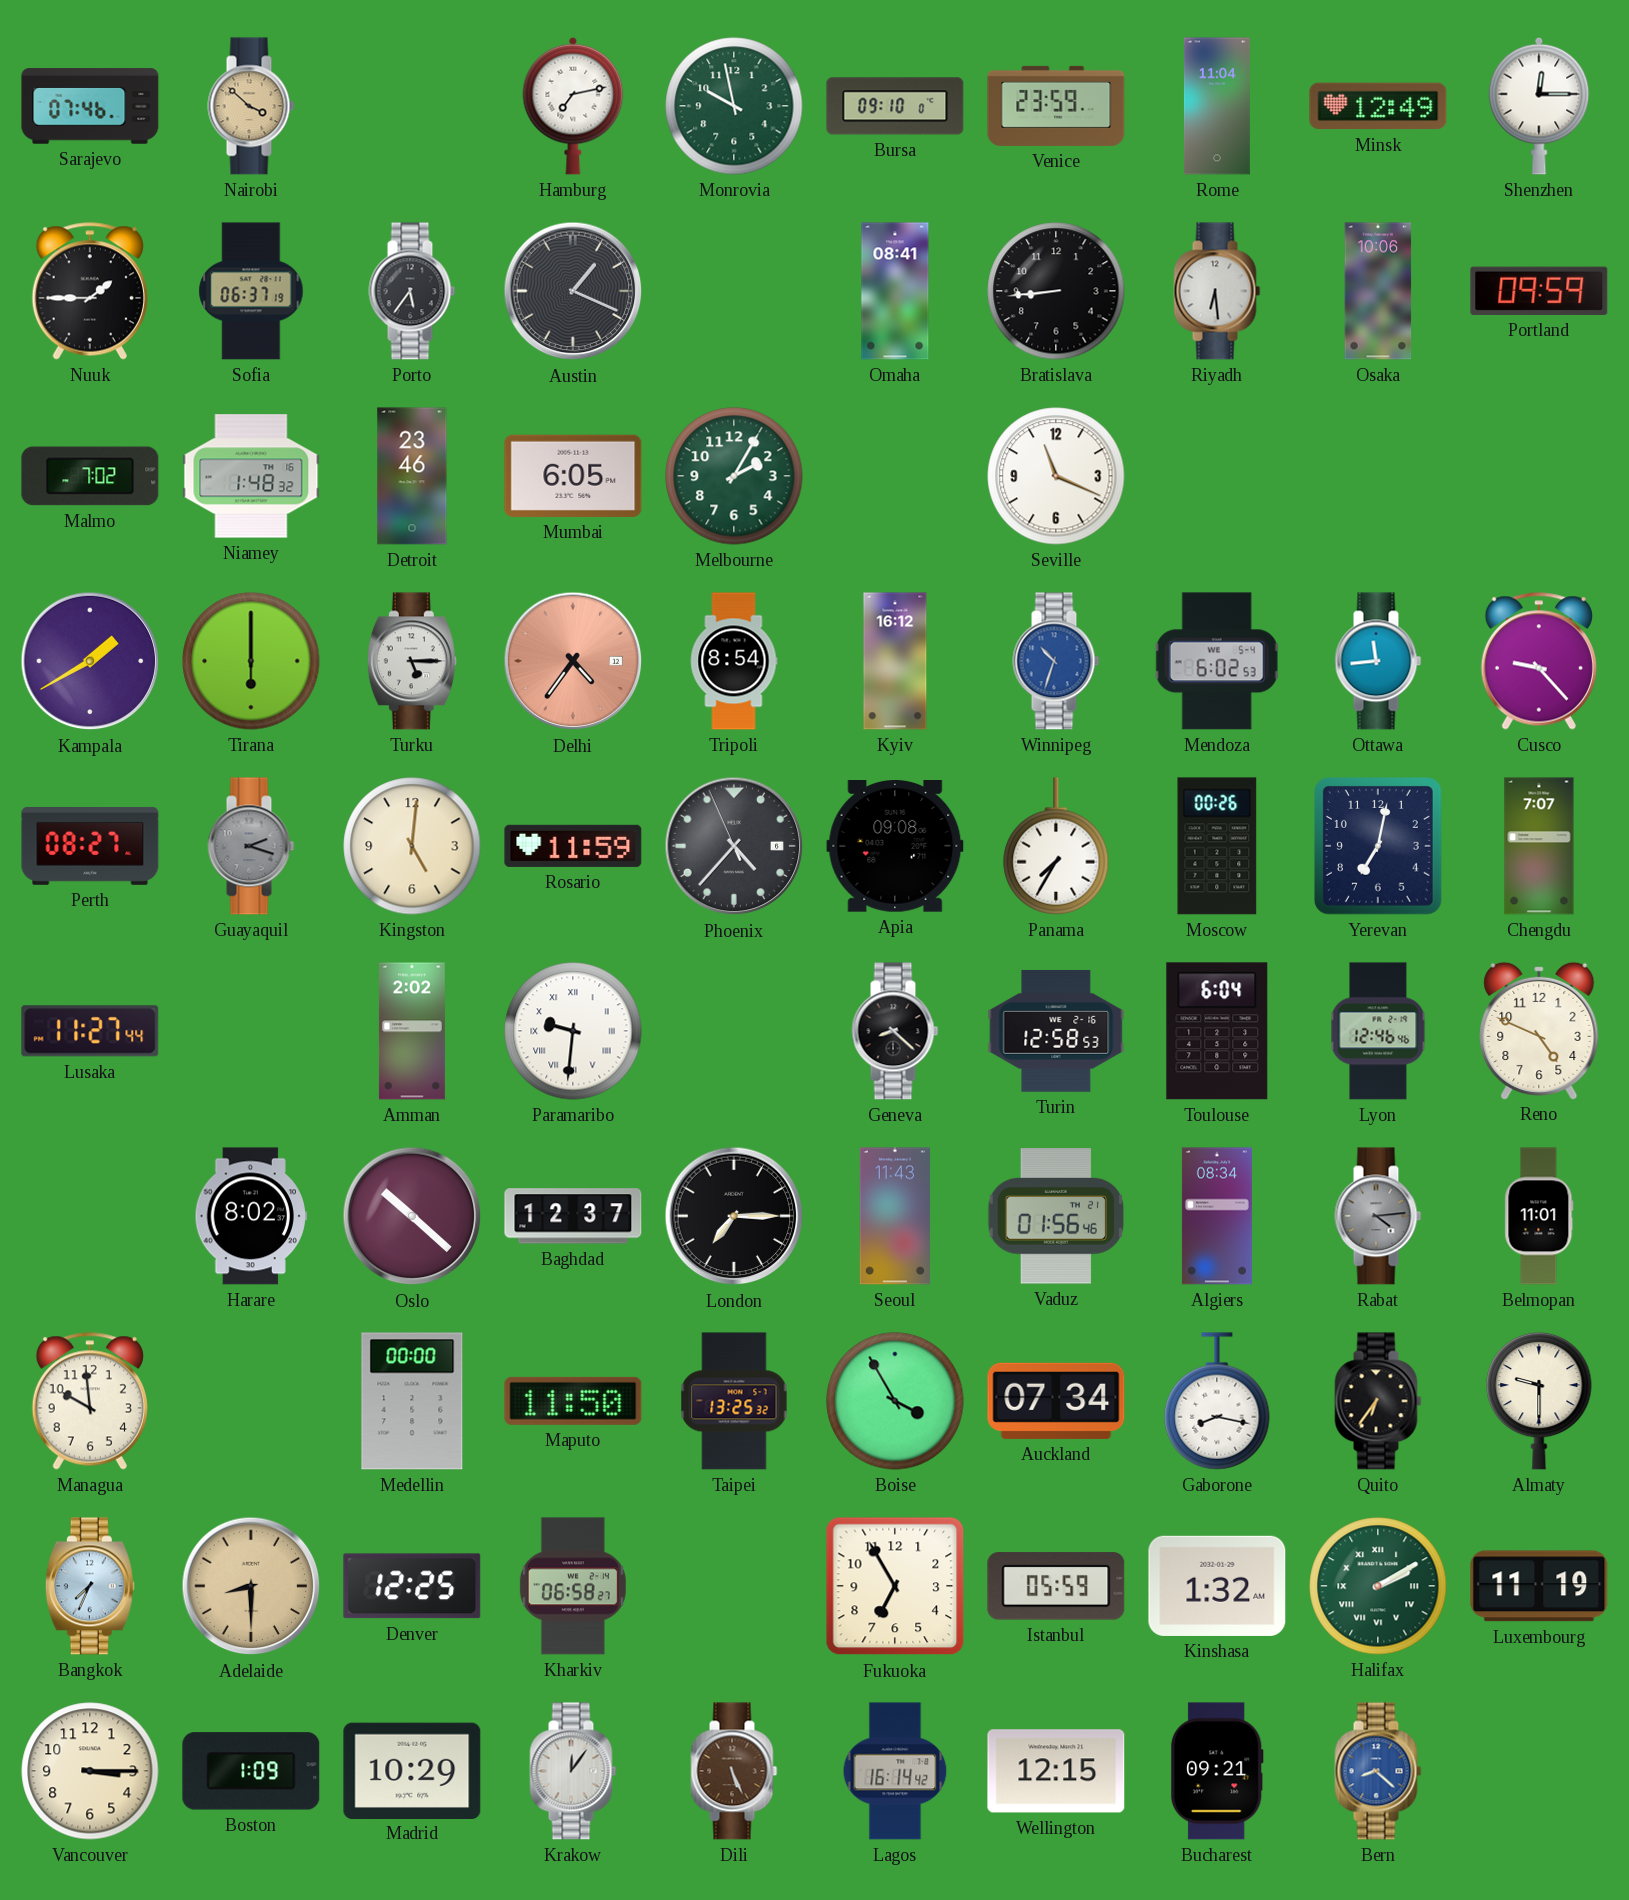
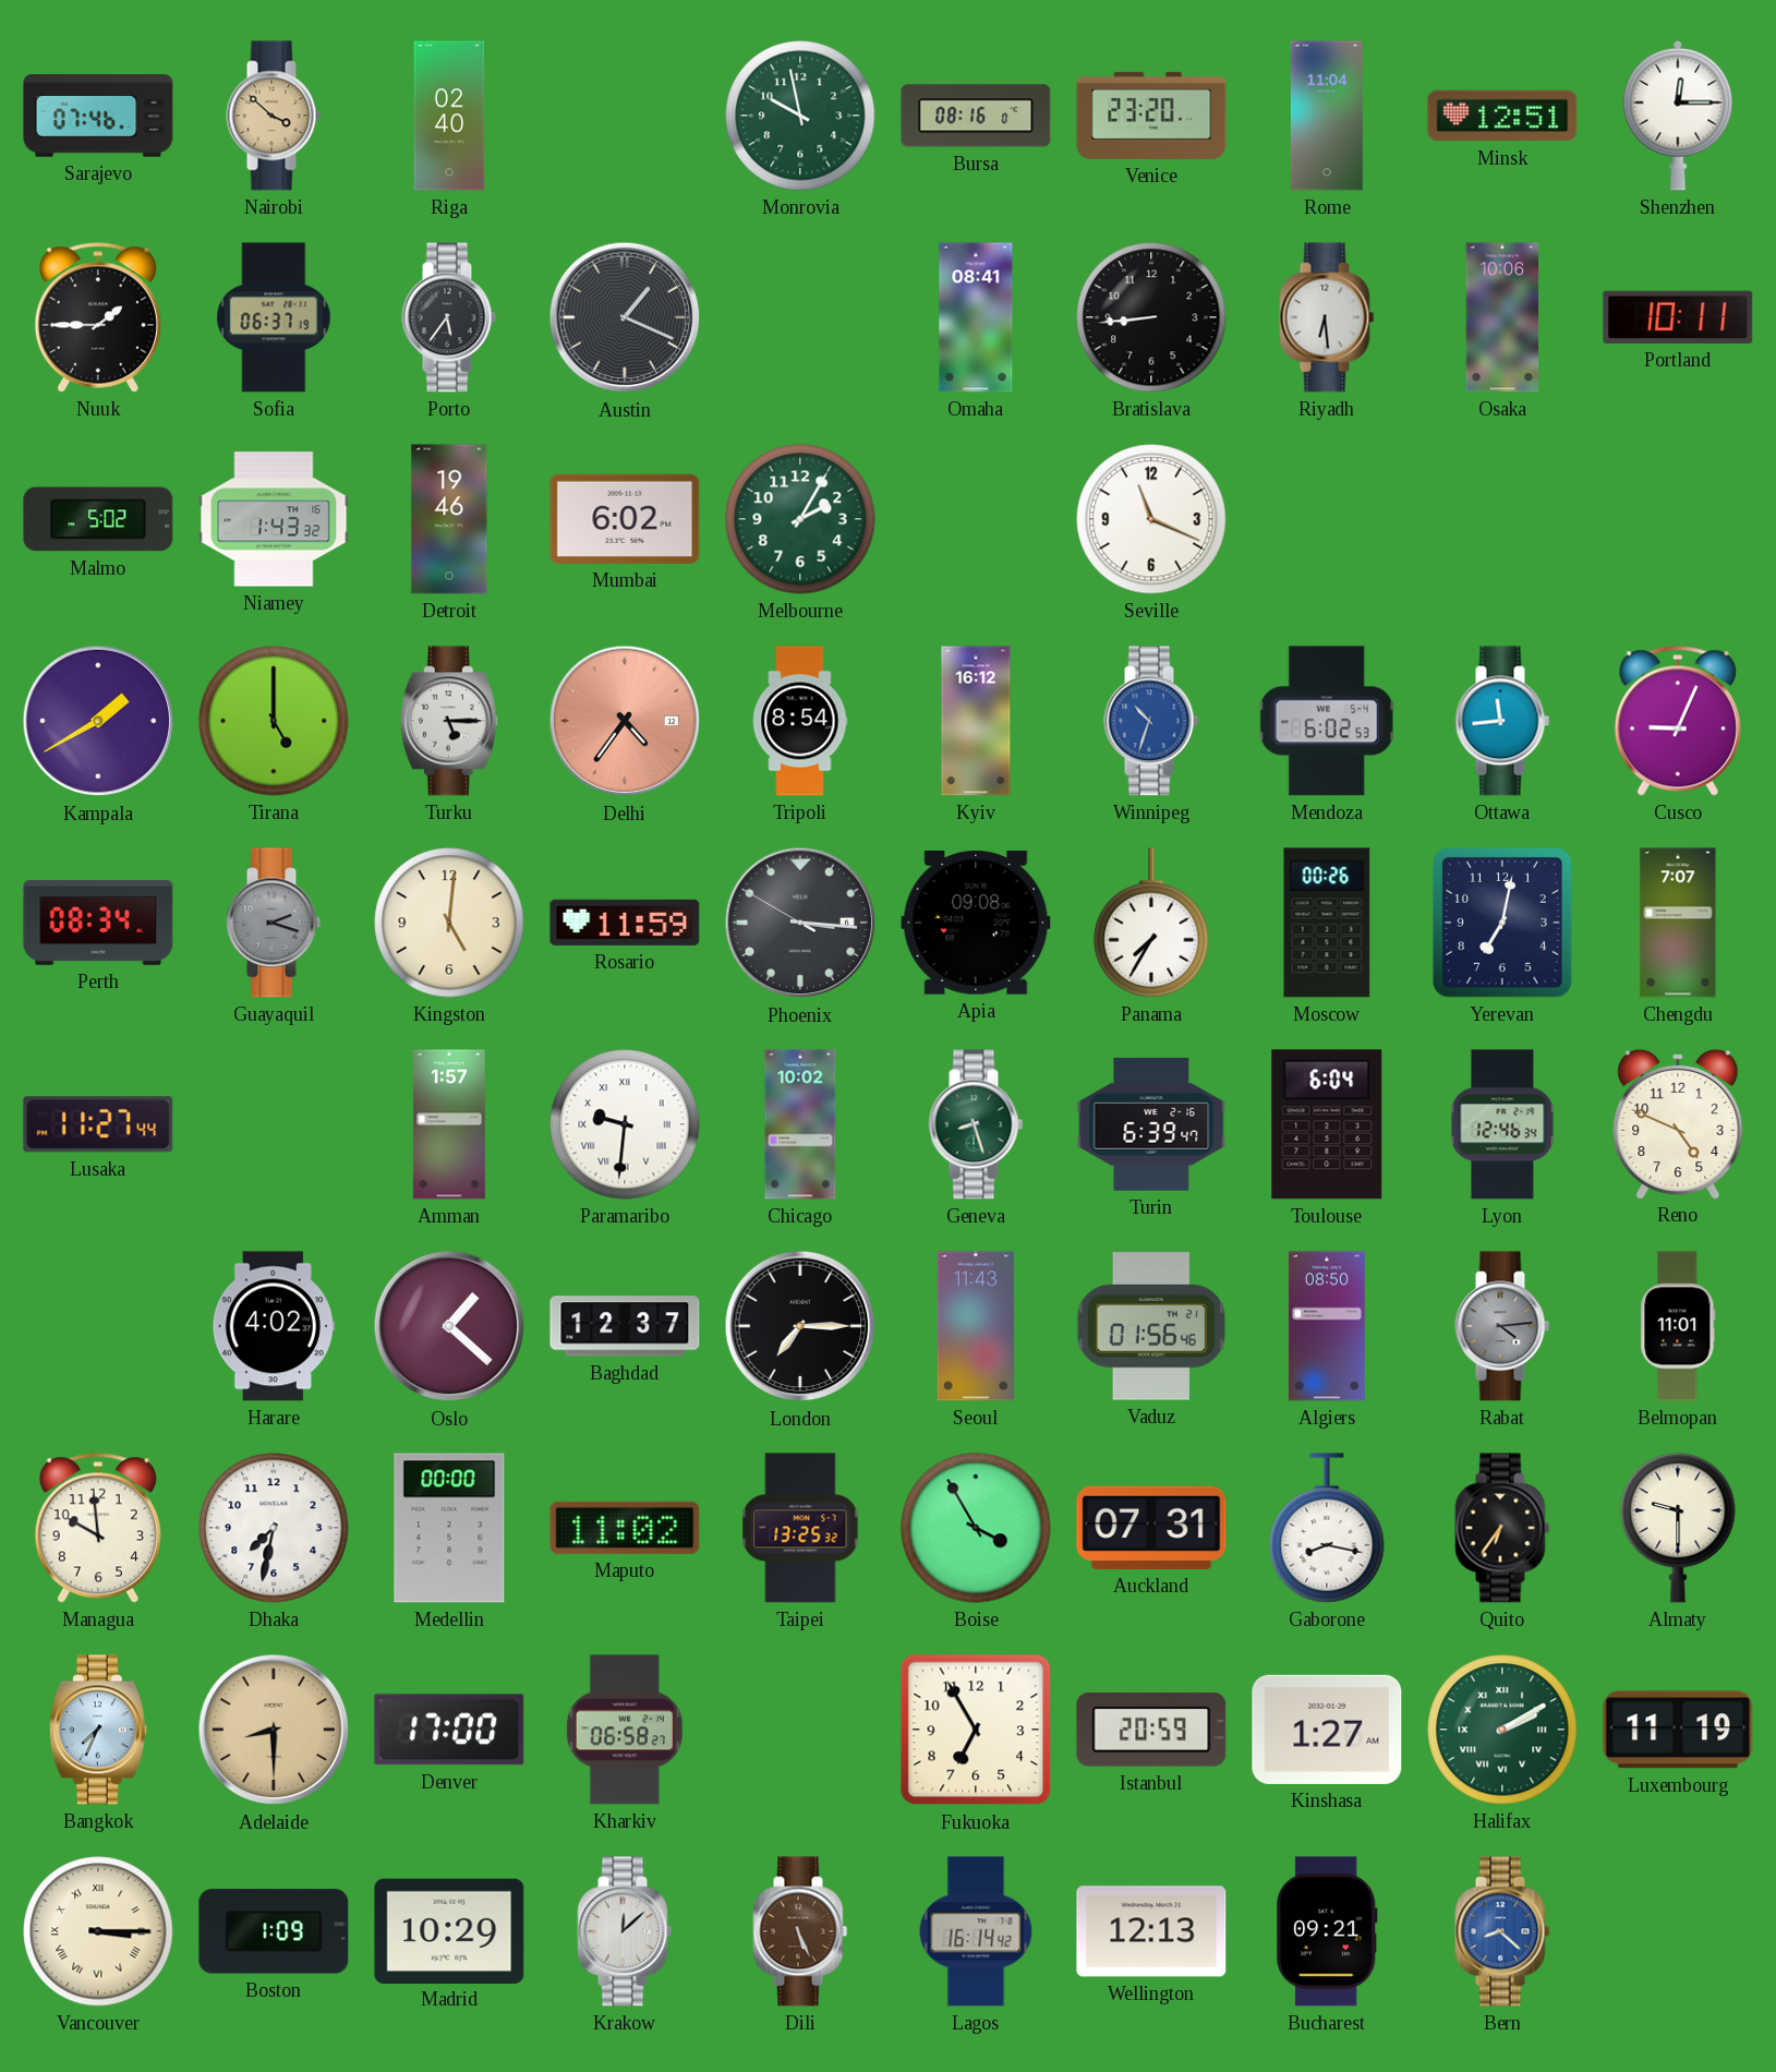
Riga: none -> 02:40 (449, 116)
Hamburg: 7:13 -> none (573, 106)
Bursa: 09:10 -> 08:16 (976, 116)
Venice: 23:59 -> 23:20 (1151, 116)
Minsk: 12:49 -> 12:51 (1502, 116)
Portland: 09:59 -> 10:11 (1678, 317)
Malmo: 7:02 -> 5:02 (98, 519)
Niamey: 1:48 -> 1:43 (274, 519)
Detroit: 23:46 -> 19:46 (449, 519)
Mumbai: 6:05 -> 6:02 (625, 519)
Tirana: 6:00 -> 5:00 (274, 721)
Cusco: 9:23 -> 9:04 (1678, 721)
Perth: 08:27 -> 08:34 (98, 923)
Phoenix: 4:36 -> 3:15 (800, 923)
Amman: 2:02 -> 1:57 (449, 1124)
Chicago: none -> 10:02 (800, 1124)
Geneva: 8:22 -> 8:27 (976, 1124)
Geneva dial: black -> green (976, 1124)
Turin: 12:58 -> 6:39 (1151, 1124)
Lyon: 12:46:46 -> 12:46:34 (1502, 1124)
Harare: 8:02 -> 4:02 (274, 1326)
Oslo: 10:22 -> 1:22 (449, 1326)
Algiers: 08:34 -> 08:50 (1327, 1326)
Dhaka: none -> 7:32 (274, 1528)
Maputo: 11:50 -> 11:02 (625, 1528)
Auckland: 07:34 -> 07:31 (1151, 1528)
Denver: 12:25 -> 17:00 (449, 1730)
Istanbul: 05:59 -> 20:59 (1151, 1730)
Kinshasa: 1:32 -> 1:27 (1327, 1730)
Vancouver numerals: Arabic -> Roman (98, 1931)
Krakow: 12:06 -> 12:08 (625, 1931)
Wellington: 12:15 -> 12:13 (1151, 1931)
